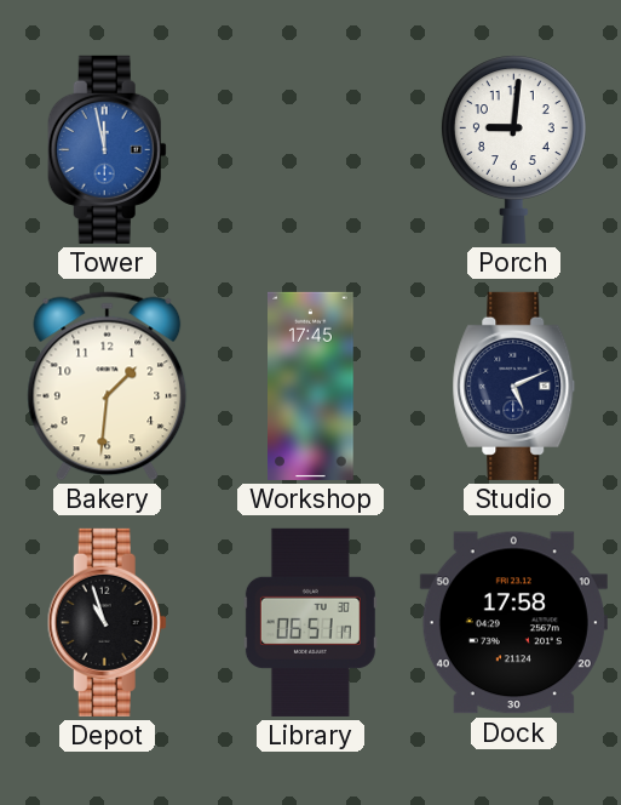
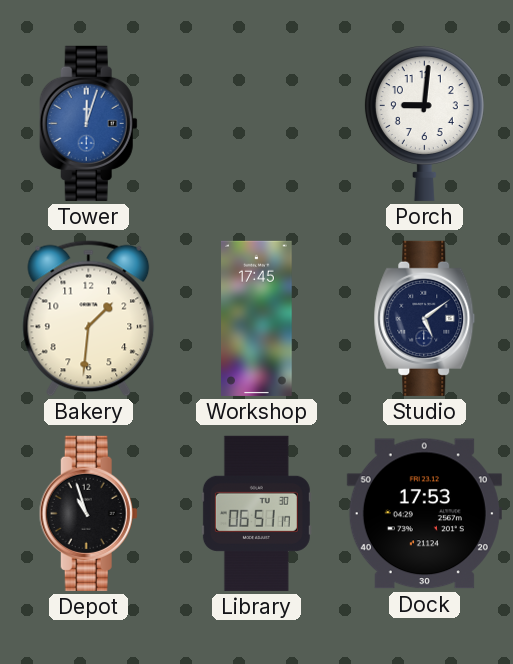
Tower: 11:58 -> 12:03 (88, 123)
Studio: 5:11 -> 5:09 (425, 318)
Dock: 17:58 -> 17:53 (424, 514)
